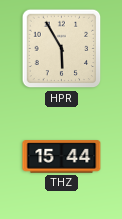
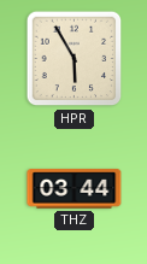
THZ: 15:44 -> 03:44 (75, 189)
